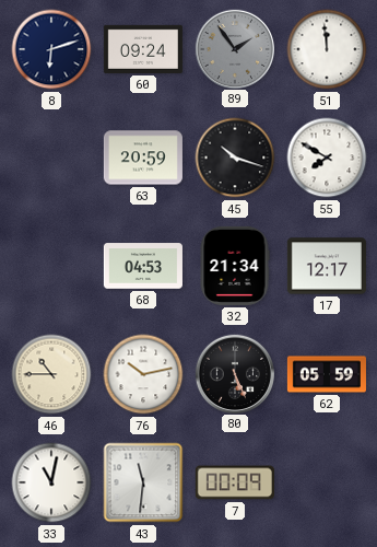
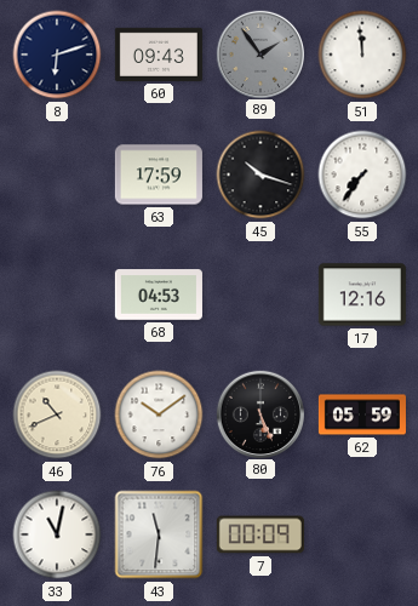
60: 09:24 -> 09:43 (159, 55)
63: 20:59 -> 17:59 (159, 175)
55: 7:50 -> 7:36 (362, 175)
32: 21:34 -> none (235, 266)
17: 12:17 -> 12:16 (362, 295)
46: 10:45 -> 10:41 (57, 415)
76: 10:13 -> 10:09 (159, 415)
